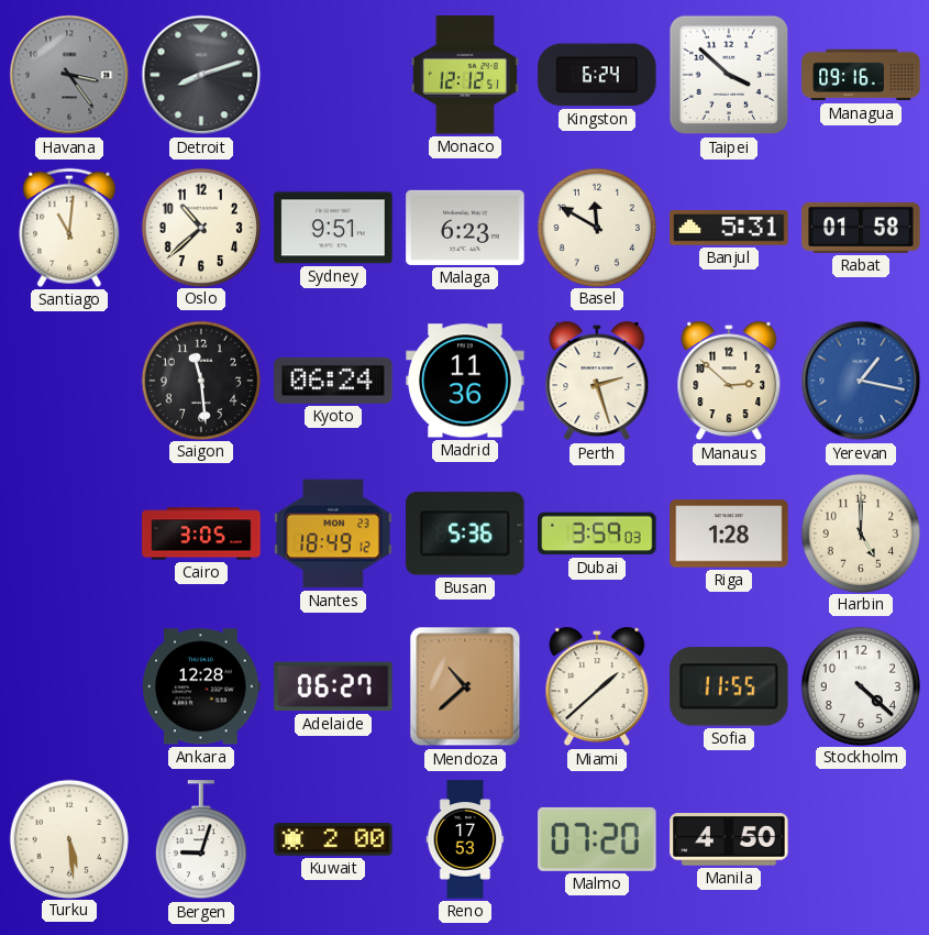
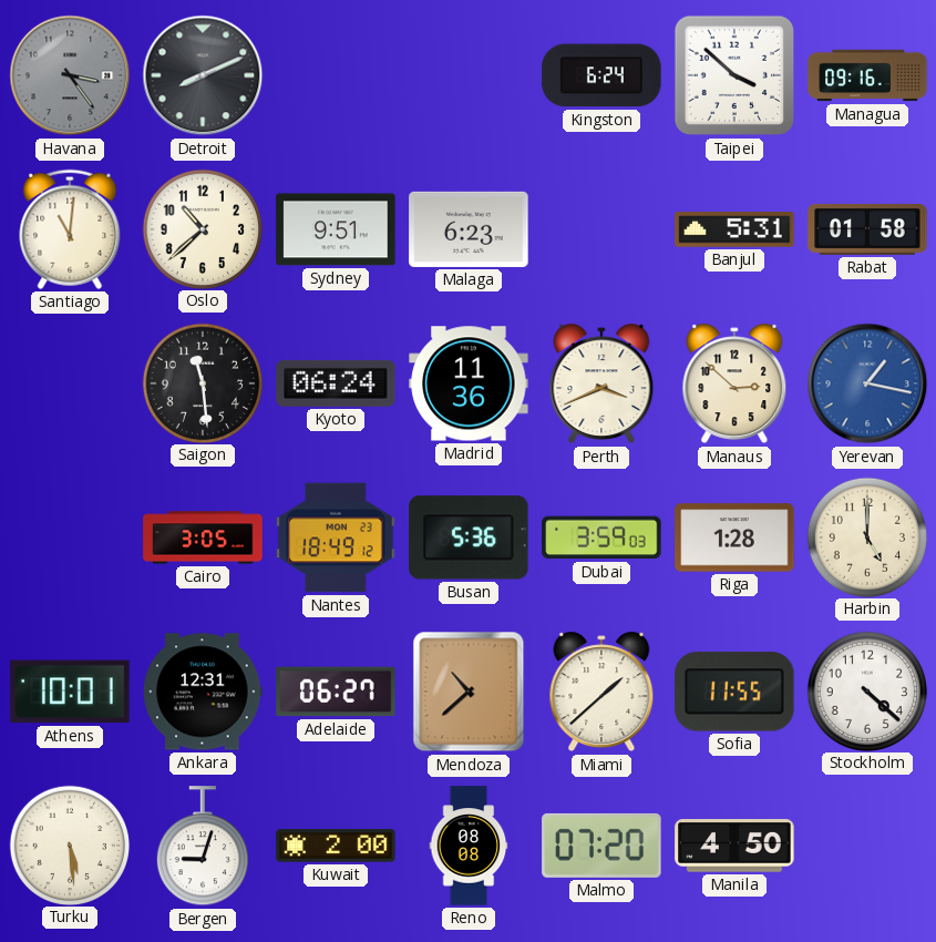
Detroit: 8:12 -> 8:11 (203, 75)
Monaco: 12:12 -> none (465, 75)
Basel: 11:50 -> none (596, 227)
Perth: 2:27 -> 3:41 (601, 383)
Athens: none -> 10:01 (70, 692)
Ankara: 12:28 -> 12:31 (203, 692)
Reno: 17:53 -> 08:08 (469, 846)
